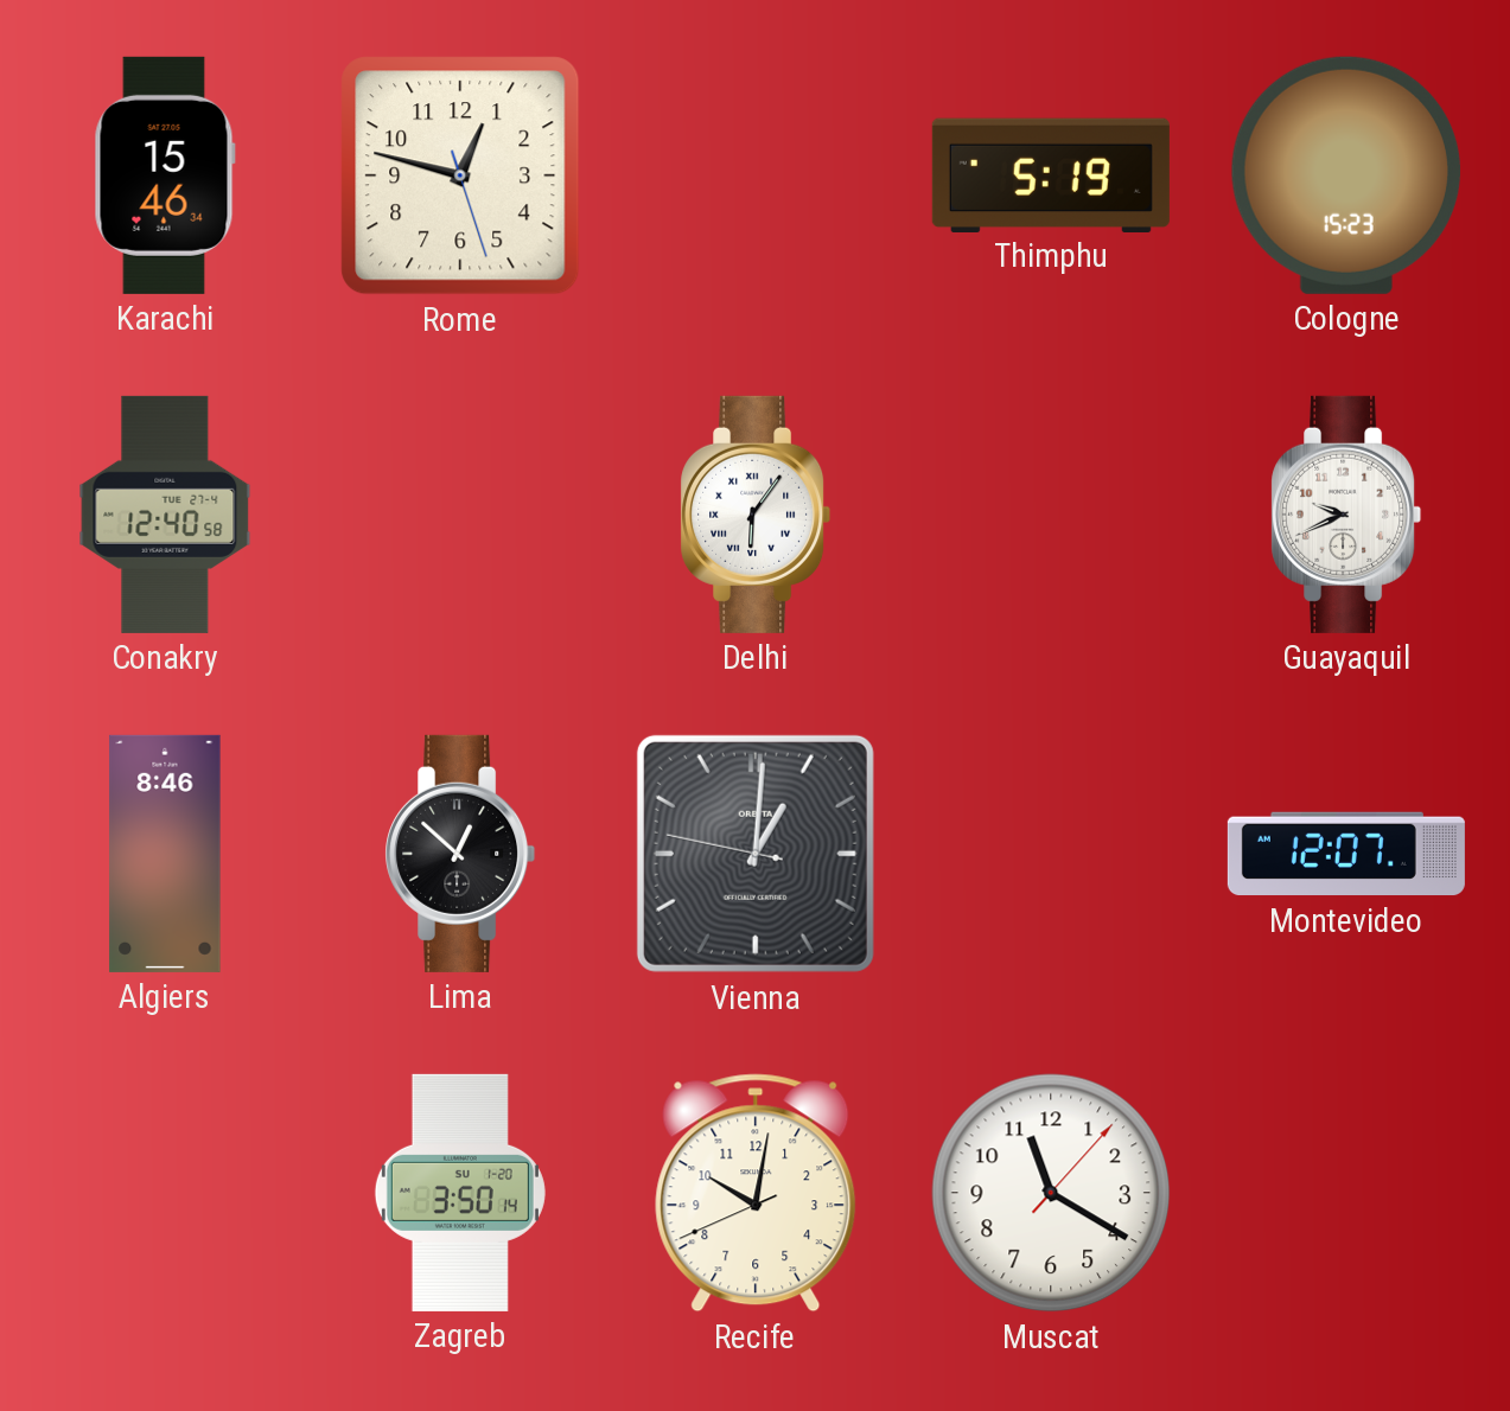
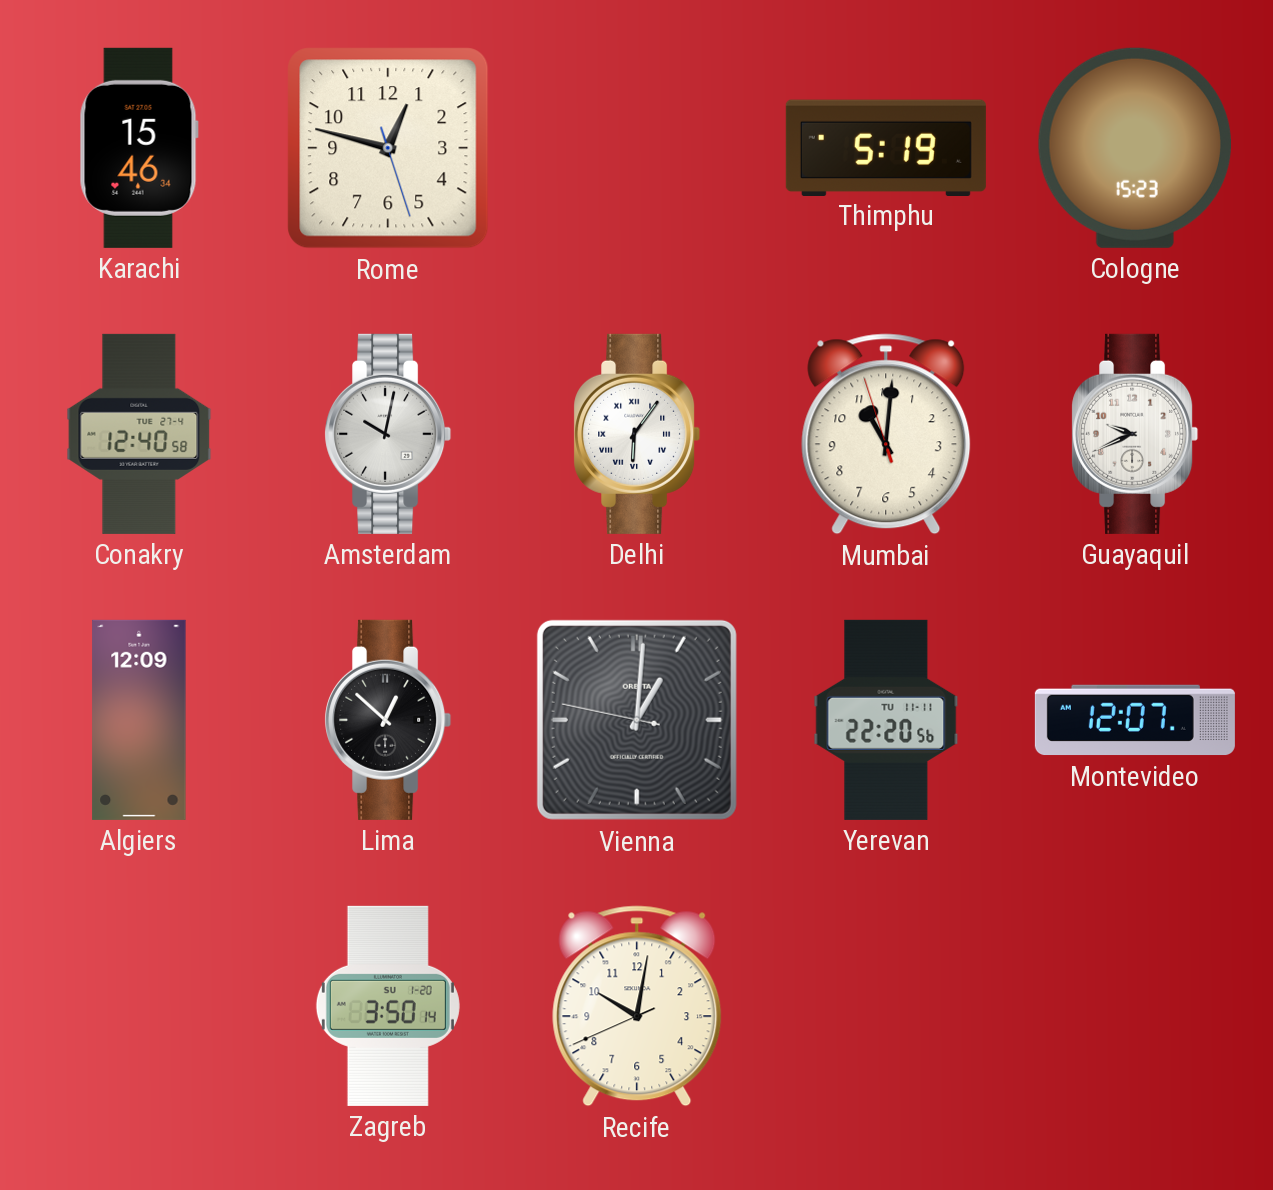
Amsterdam: none -> 10:02 (388, 434)
Mumbai: none -> 11:00 (886, 434)
Algiers: 8:46 -> 12:09 (139, 720)
Yerevan: none -> 22:20 (886, 720)
Muscat: 11:20 -> none (1051, 1193)
